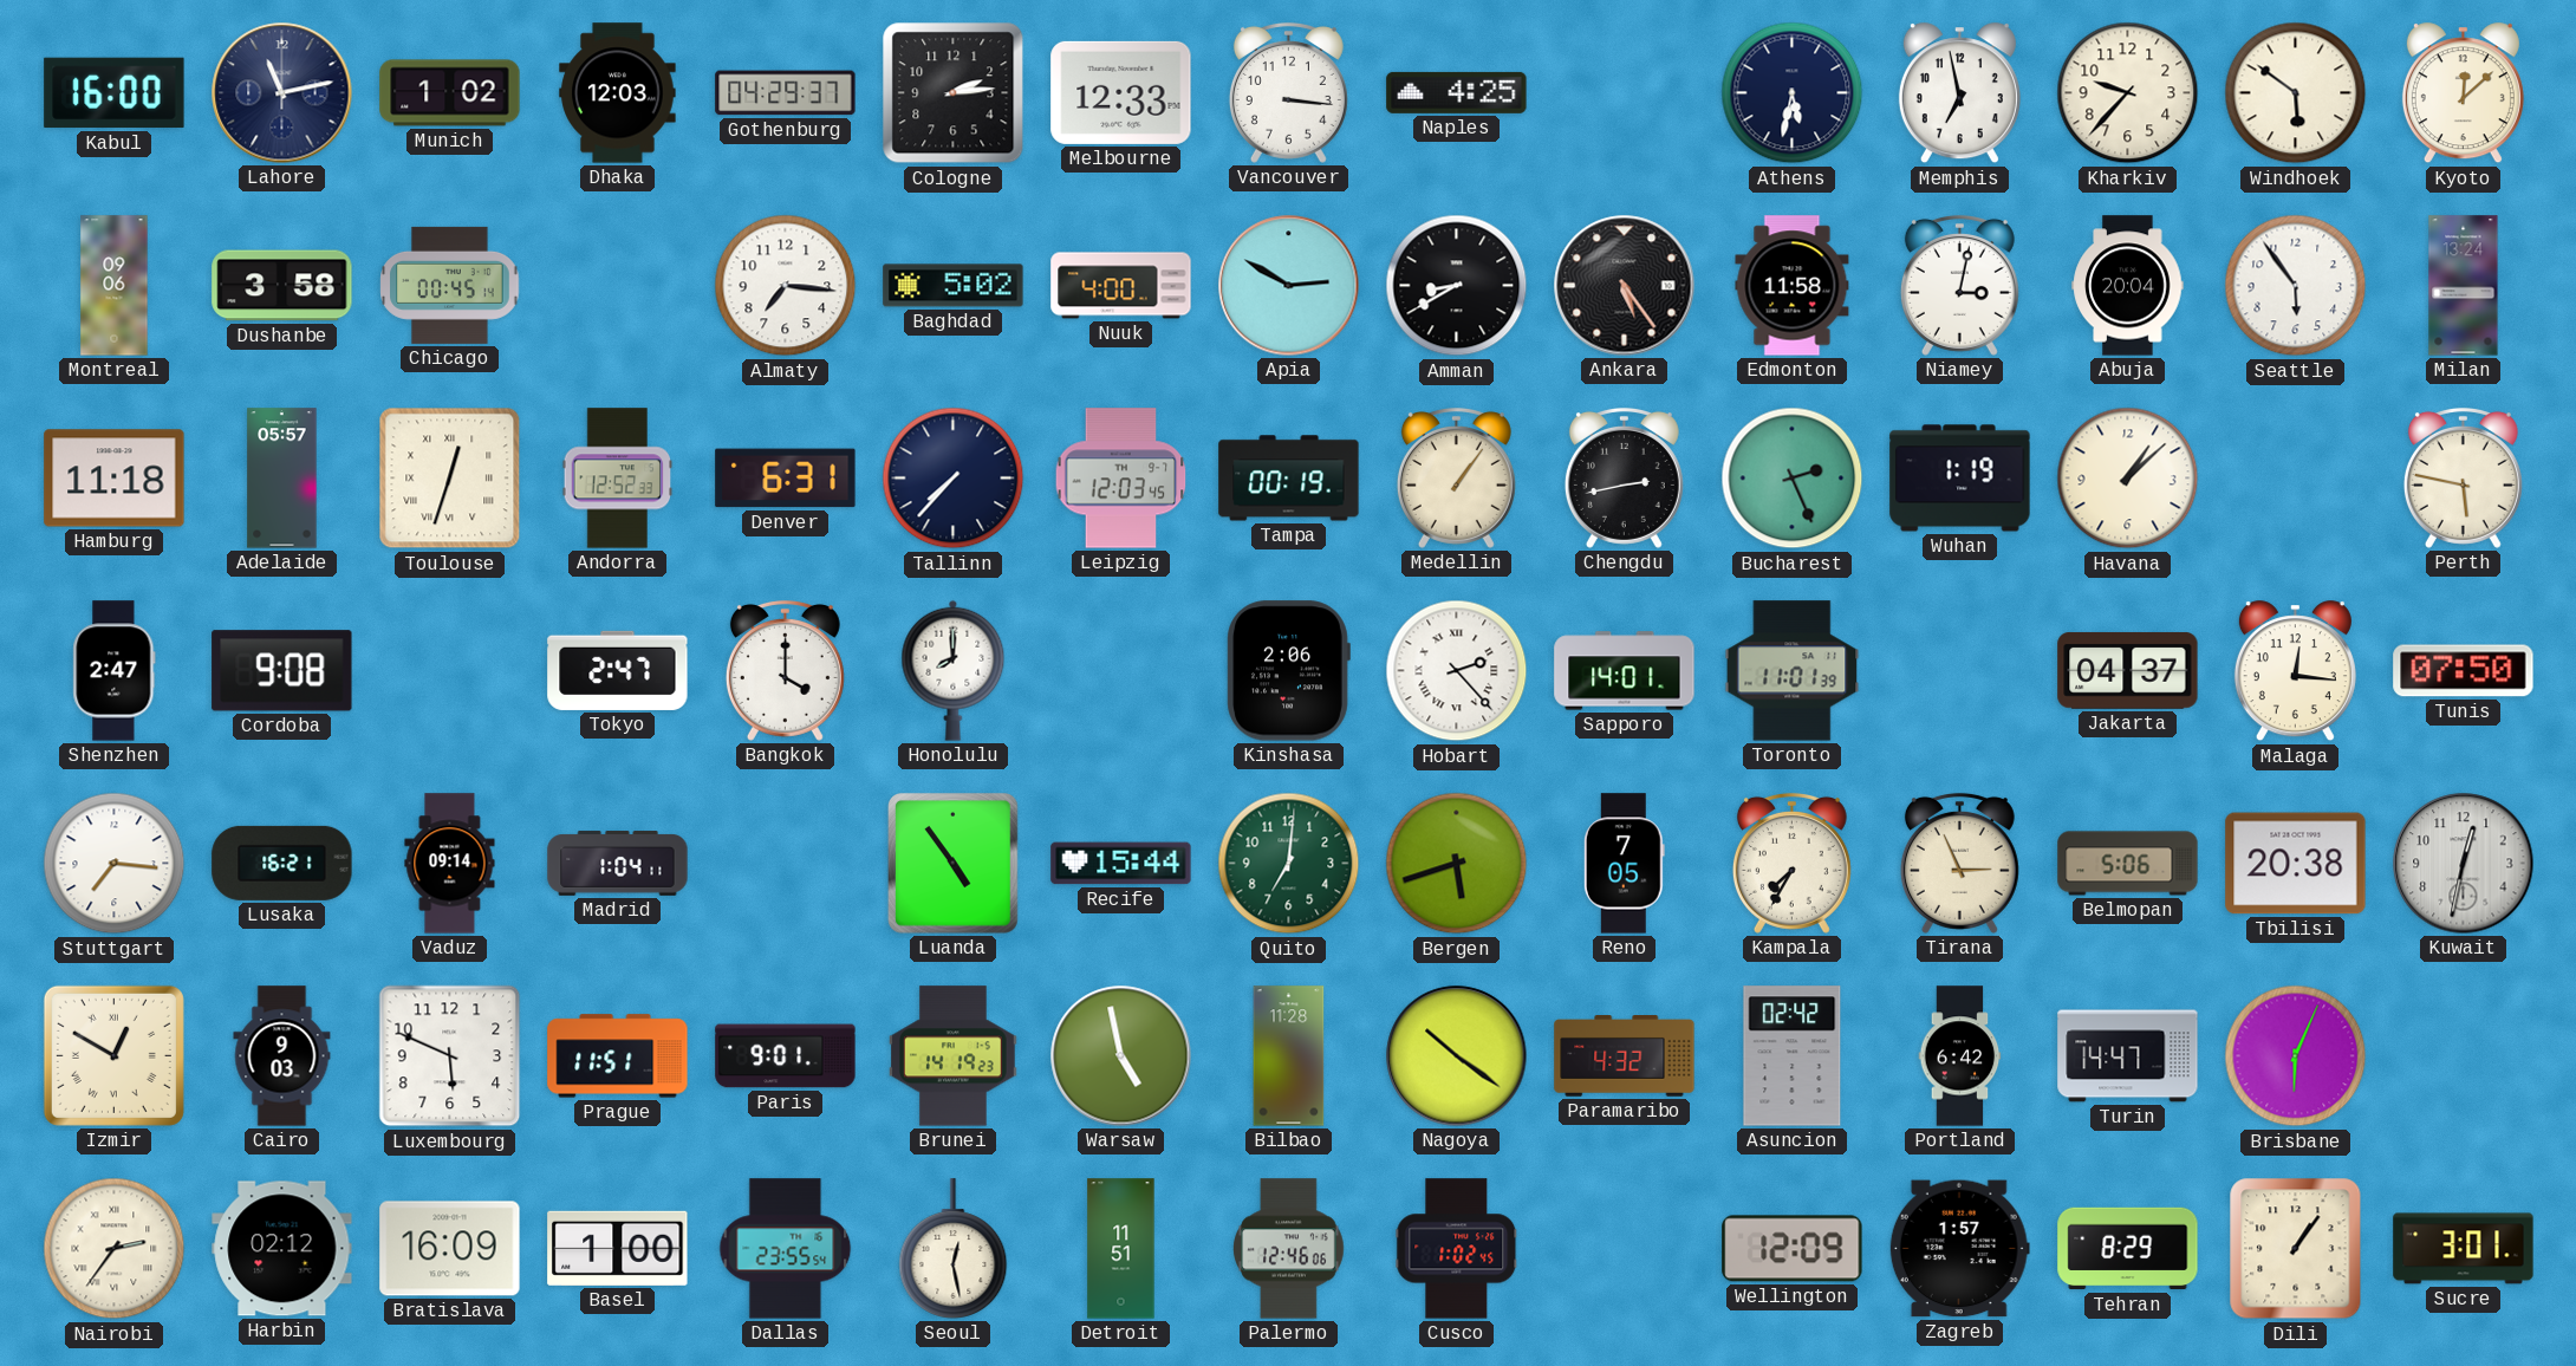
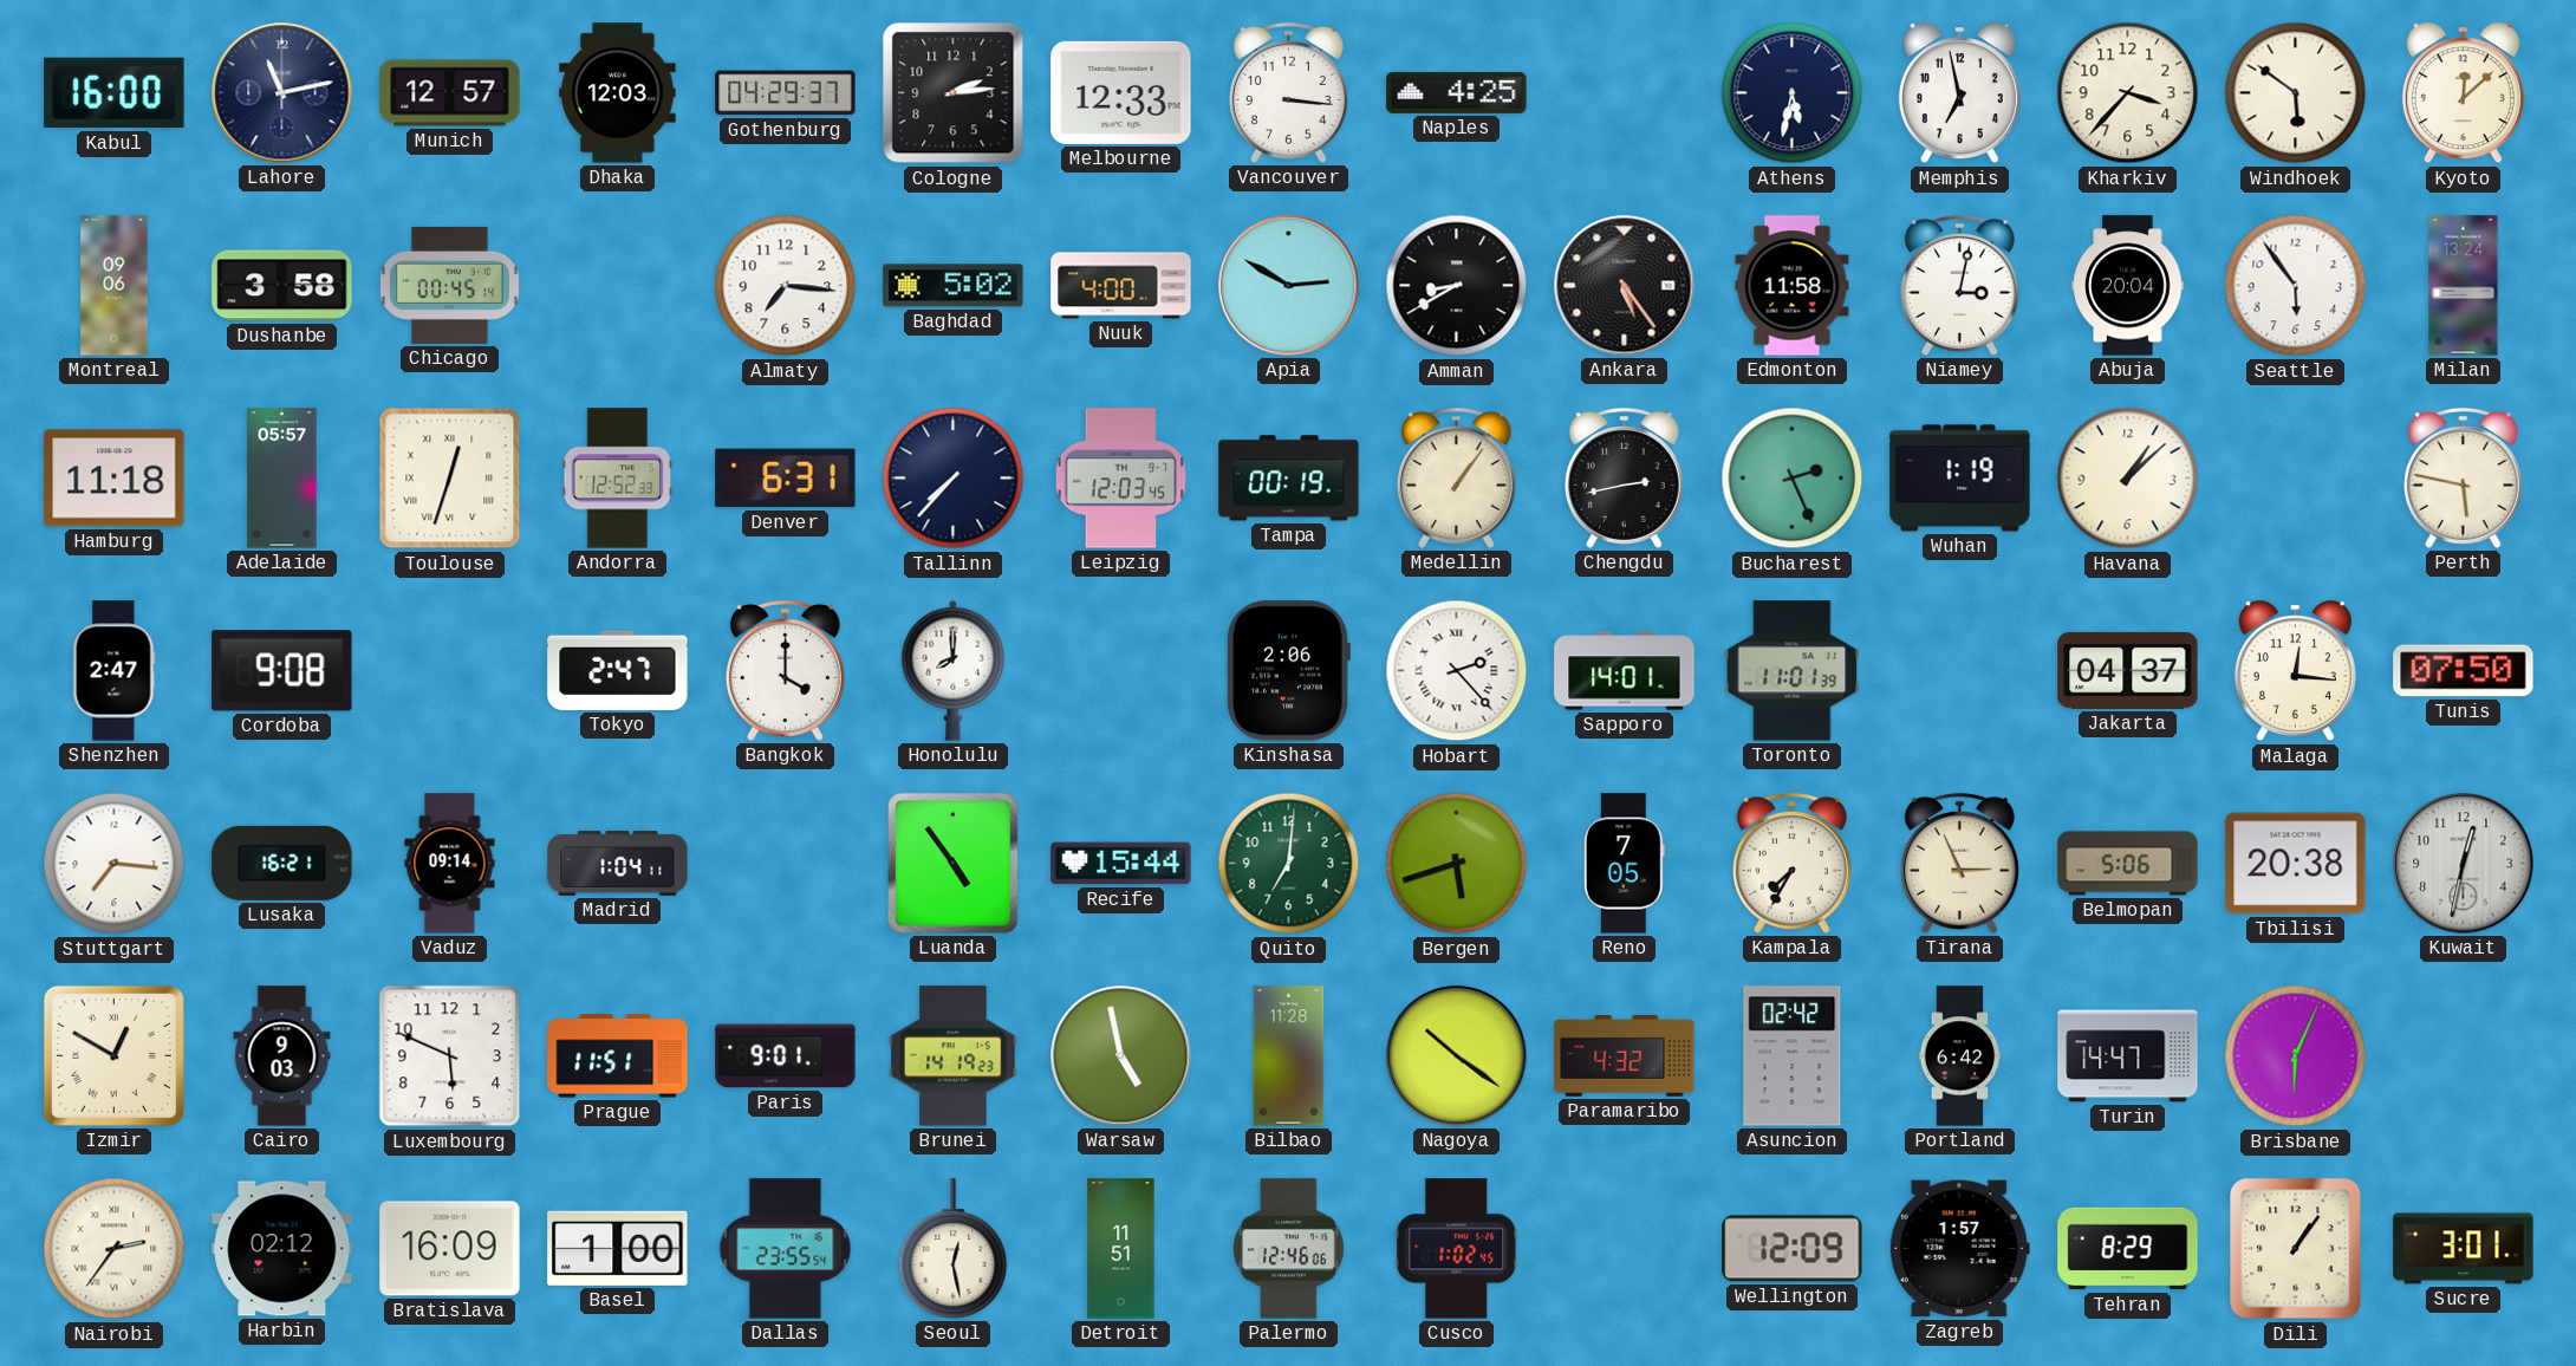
Munich: 1:02 -> 12:57 (450, 93)
Kharkiv: 9:37 -> 3:37 (2128, 93)
